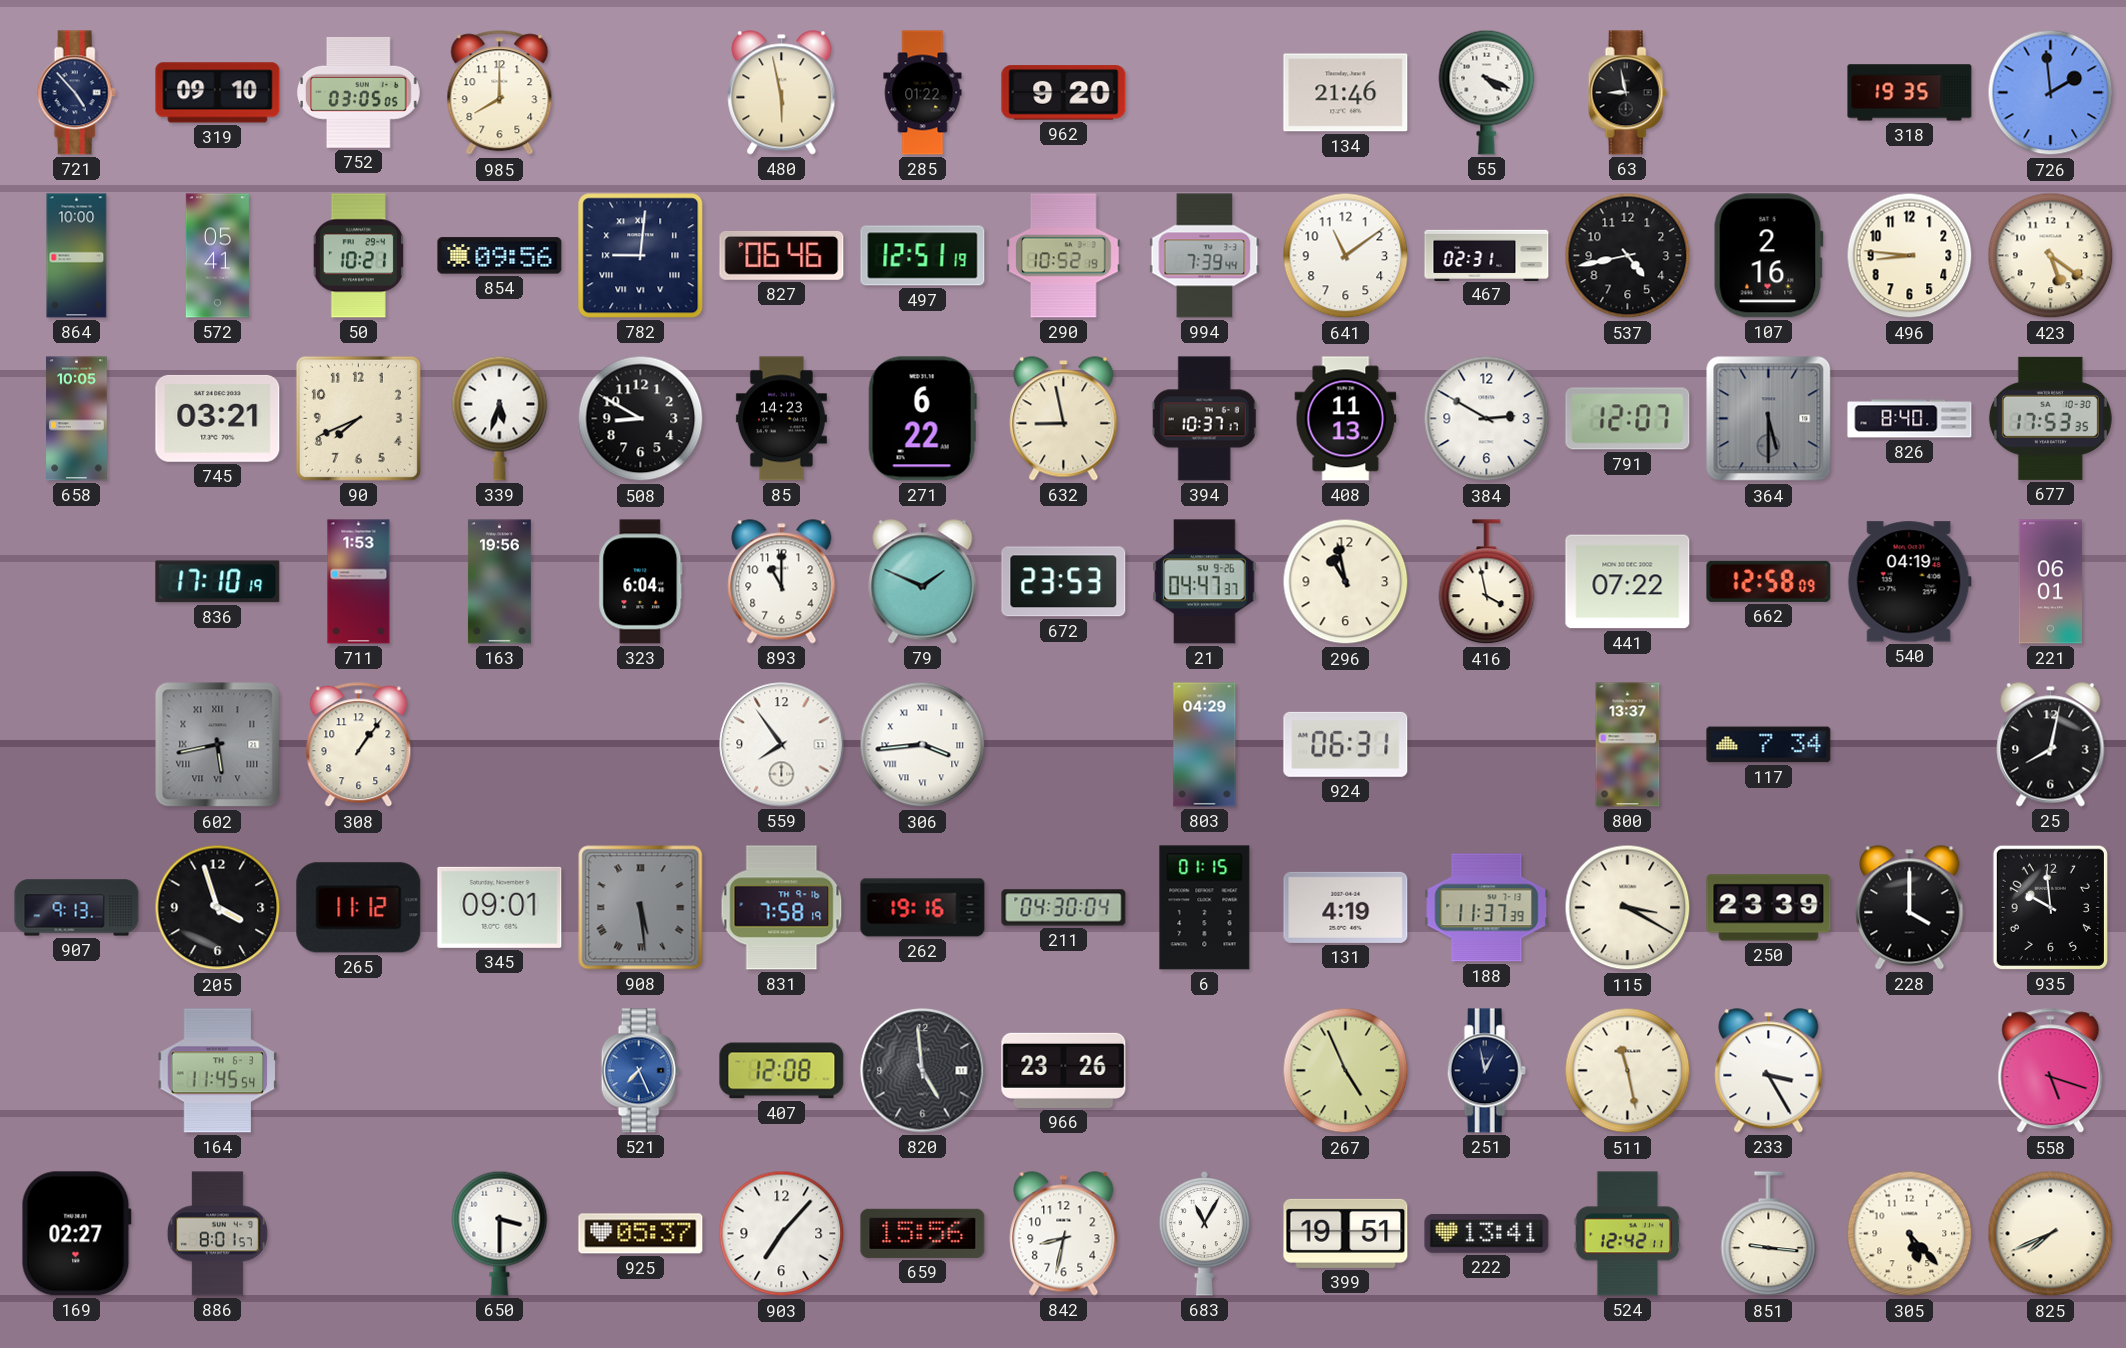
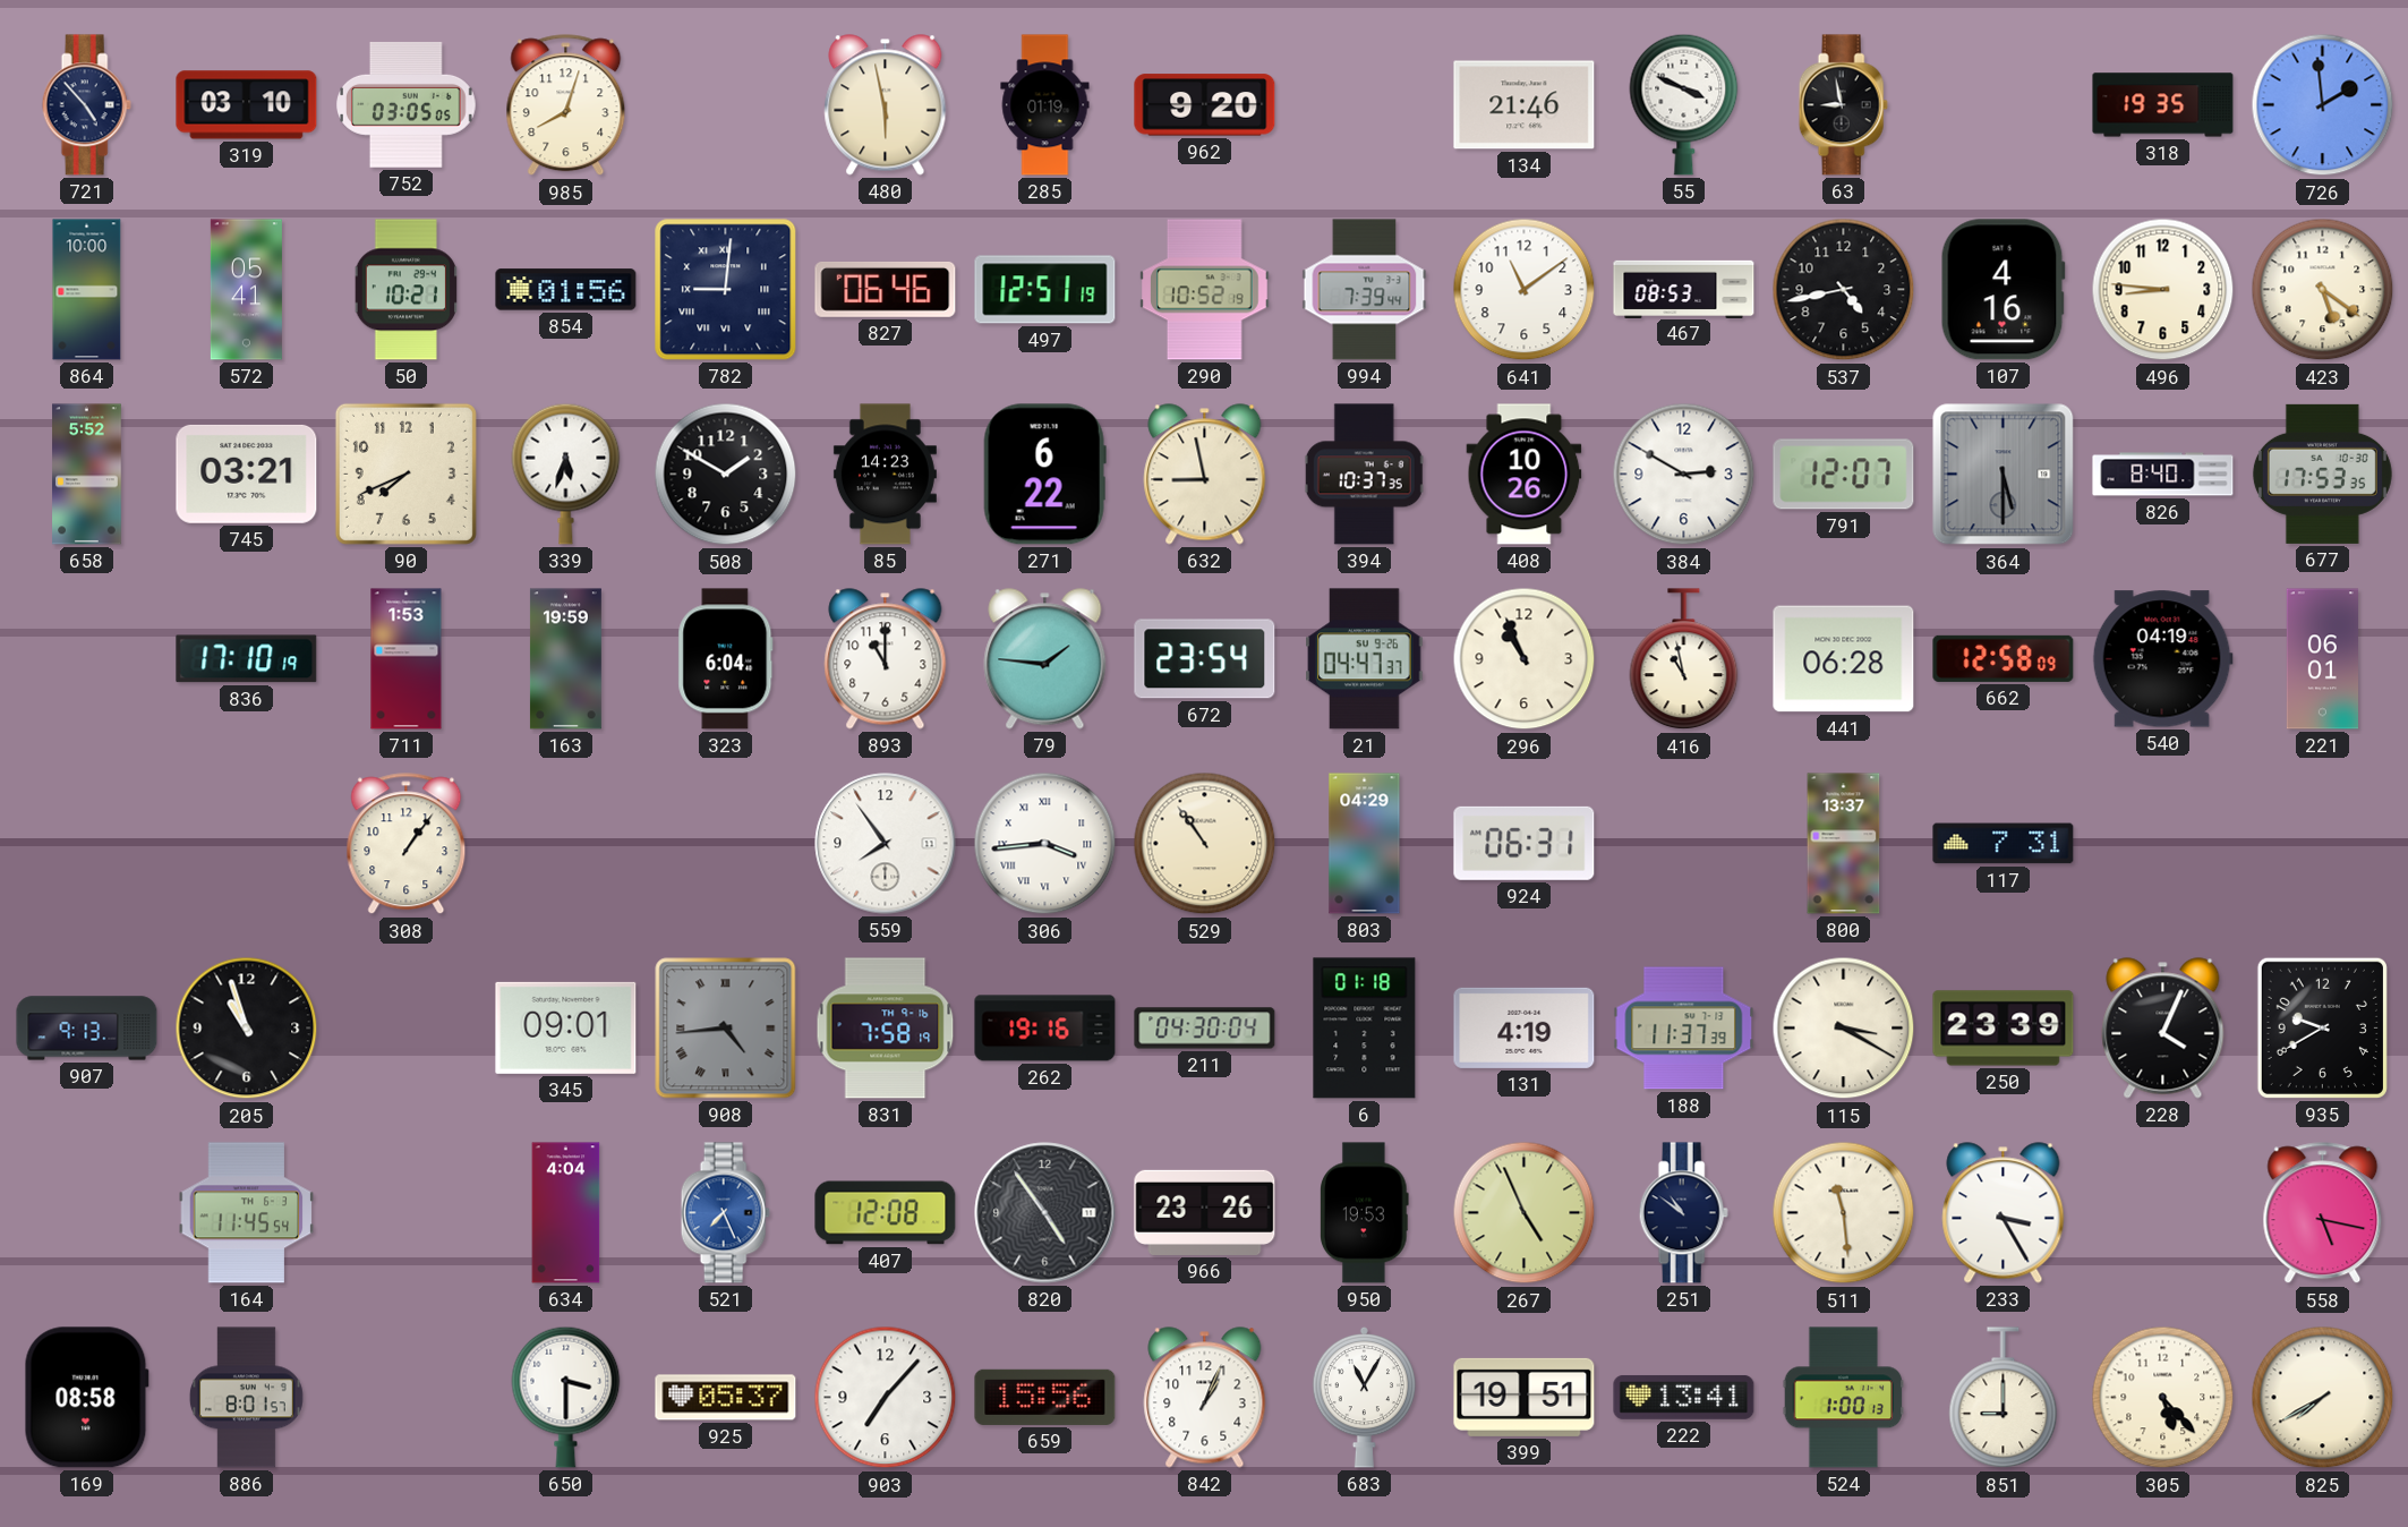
319: 09:10 -> 03:10 (247, 105)
985: 8:00 -> 8:03 (566, 105)
285: 01:22 -> 01:19 (1045, 105)
55: 4:19 -> 3:49 (1684, 104)
854: 09:56 -> 01:56 (566, 290)
467: 02:31 -> 08:53 (1684, 289)
107: 2:16 -> 4:16 (2003, 290)
658: 10:05 -> 5:52 (87, 475)
508: 8:50 -> 1:50 (726, 475)
394: 10:37:17 -> 10:37:35 (1364, 475)
408: 11:13 -> 10:26 (1525, 475)
163: 19:56 -> 19:59 (565, 659)
79: 1:49 -> 1:46 (1045, 659)
672: 23:53 -> 23:54 (1205, 659)
296: 10:58 -> 10:56 (1525, 659)
416: 3:58 -> 10:58 (1684, 659)
441: 07:22 -> 06:28 (1844, 659)
602: 5:43 -> none (218, 745)
529: none -> 10:54 (1205, 844)
117: 7:34 -> 7:31 (2004, 844)
25: 8:02 -> none (2051, 745)
205: 3:57 -> 10:57 (247, 1029)
265: 11:12 -> none (359, 908)
908: 5:29 -> 4:44 (726, 1029)
6: 01:15 -> 01:18 (1365, 1029)
228: 4:00 -> 4:04 (2163, 1029)
935: 9:59 -> 9:40 (2322, 1027)
634: none -> 4:04 (566, 1213)
820: 4:59 -> 4:54 (1045, 1213)
950: none -> 19:53 (1365, 1213)
251: 12:58 -> 10:51 (1683, 1213)
511: 11:28 -> 11:29 (1844, 1213)
558: 5:18 -> 5:17 (2323, 1213)
169: 02:27 -> 08:58 (86, 1398)
842: 8:32 -> 1:04 (1205, 1398)
524: 12:42 -> 1:00 (1844, 1398)
851: 9:16 -> 9:00 (2004, 1398)
825: 7:41 -> 7:40 (2323, 1398)
